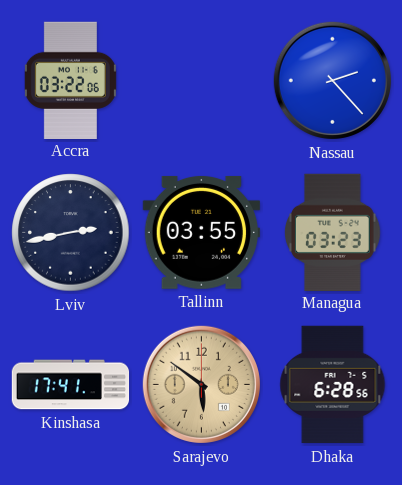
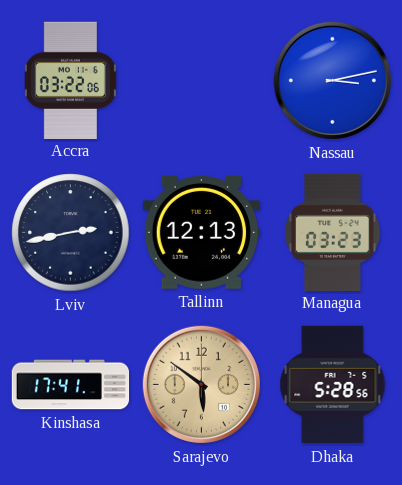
Nassau: 2:23 -> 3:13 (332, 80)
Tallinn: 03:55 -> 12:13 (201, 232)
Dhaka: 6:28 -> 5:28 (333, 385)
